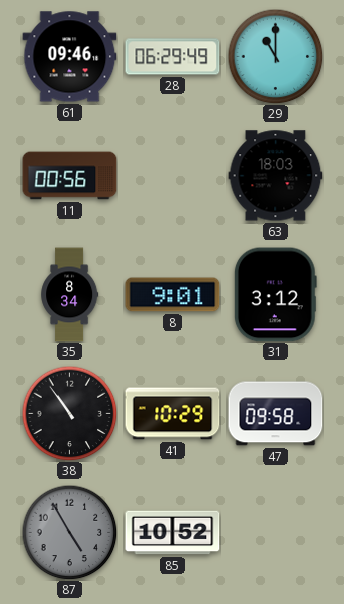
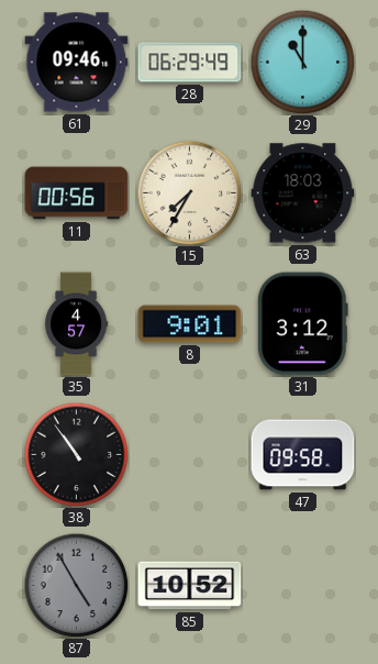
15: none -> 7:35 (189, 192)
35: 8:34 -> 4:57 (77, 324)
41: 10:29 -> none (173, 414)
